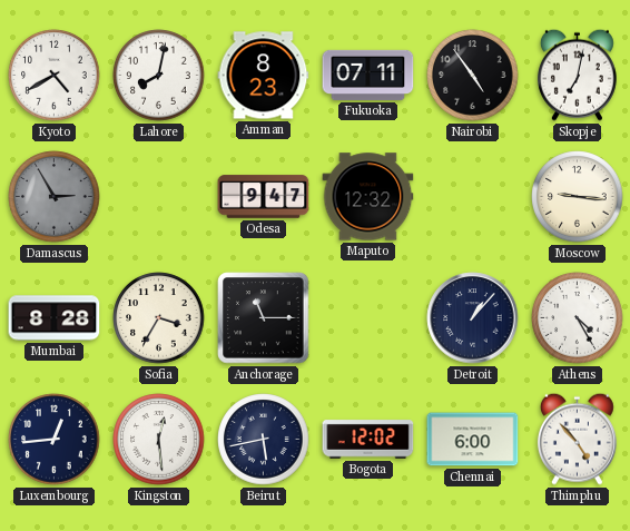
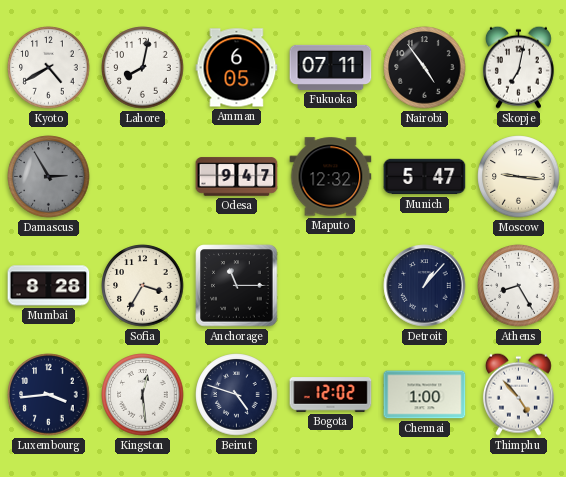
Amman: 8:23 -> 6:05 (237, 68)
Munich: none -> 5:47 (425, 177)
Athens: 4:25 -> 8:25 (519, 286)
Luxembourg: 12:44 -> 3:44 (49, 395)
Beirut: 5:43 -> 4:48 (237, 395)
Chennai: 6:00 -> 1:00 (425, 395)
